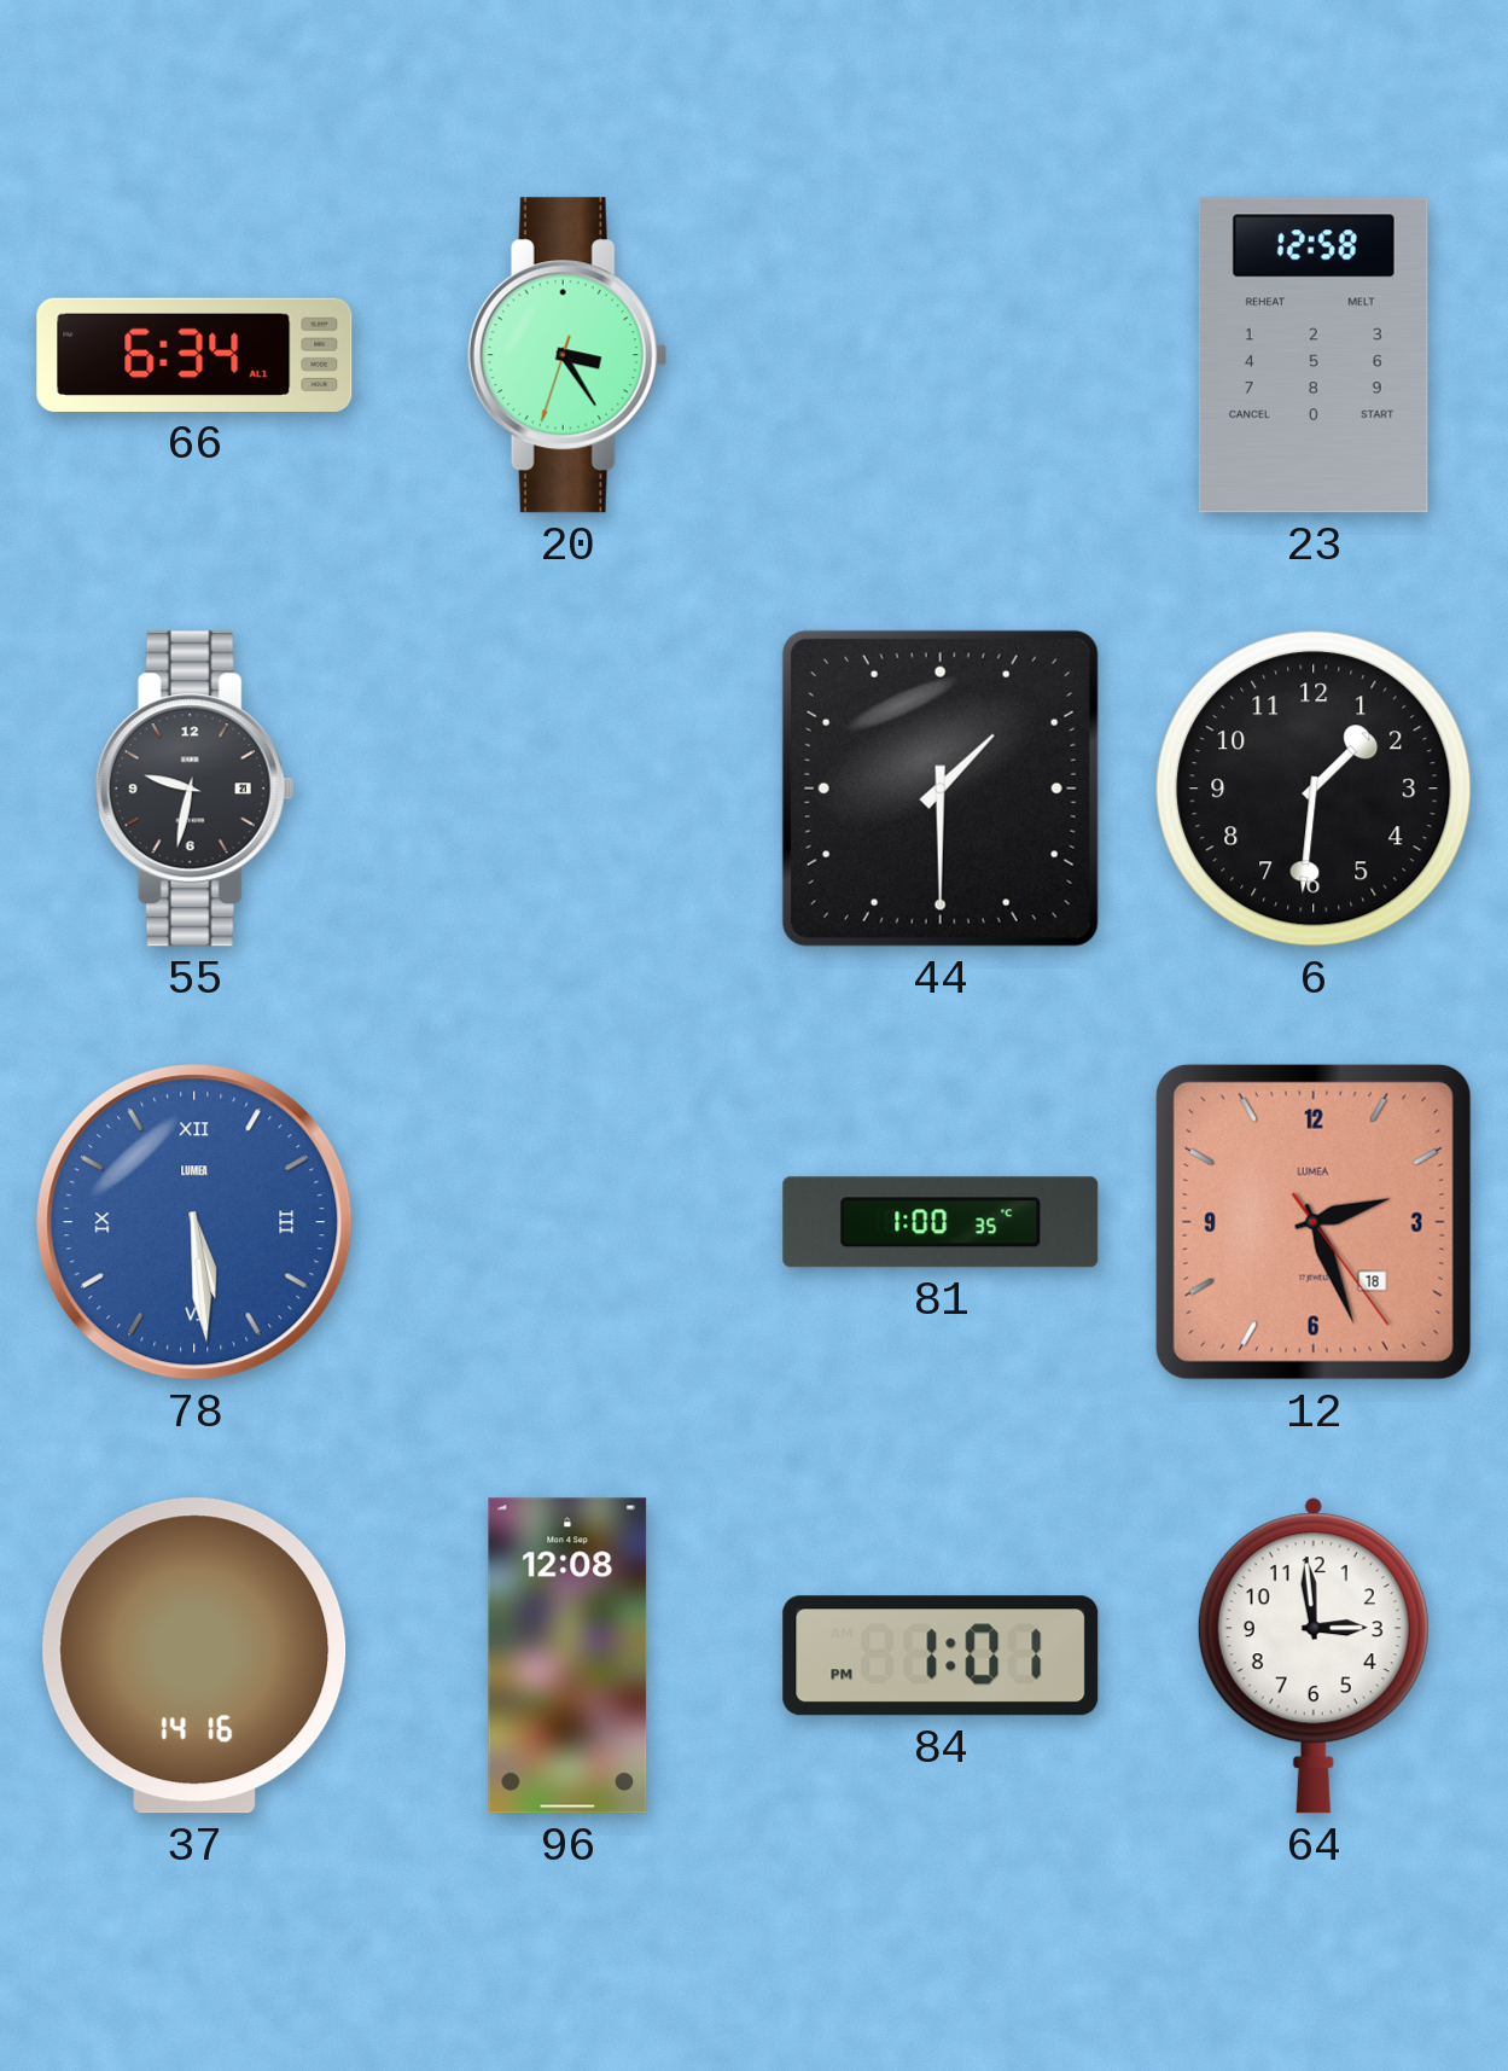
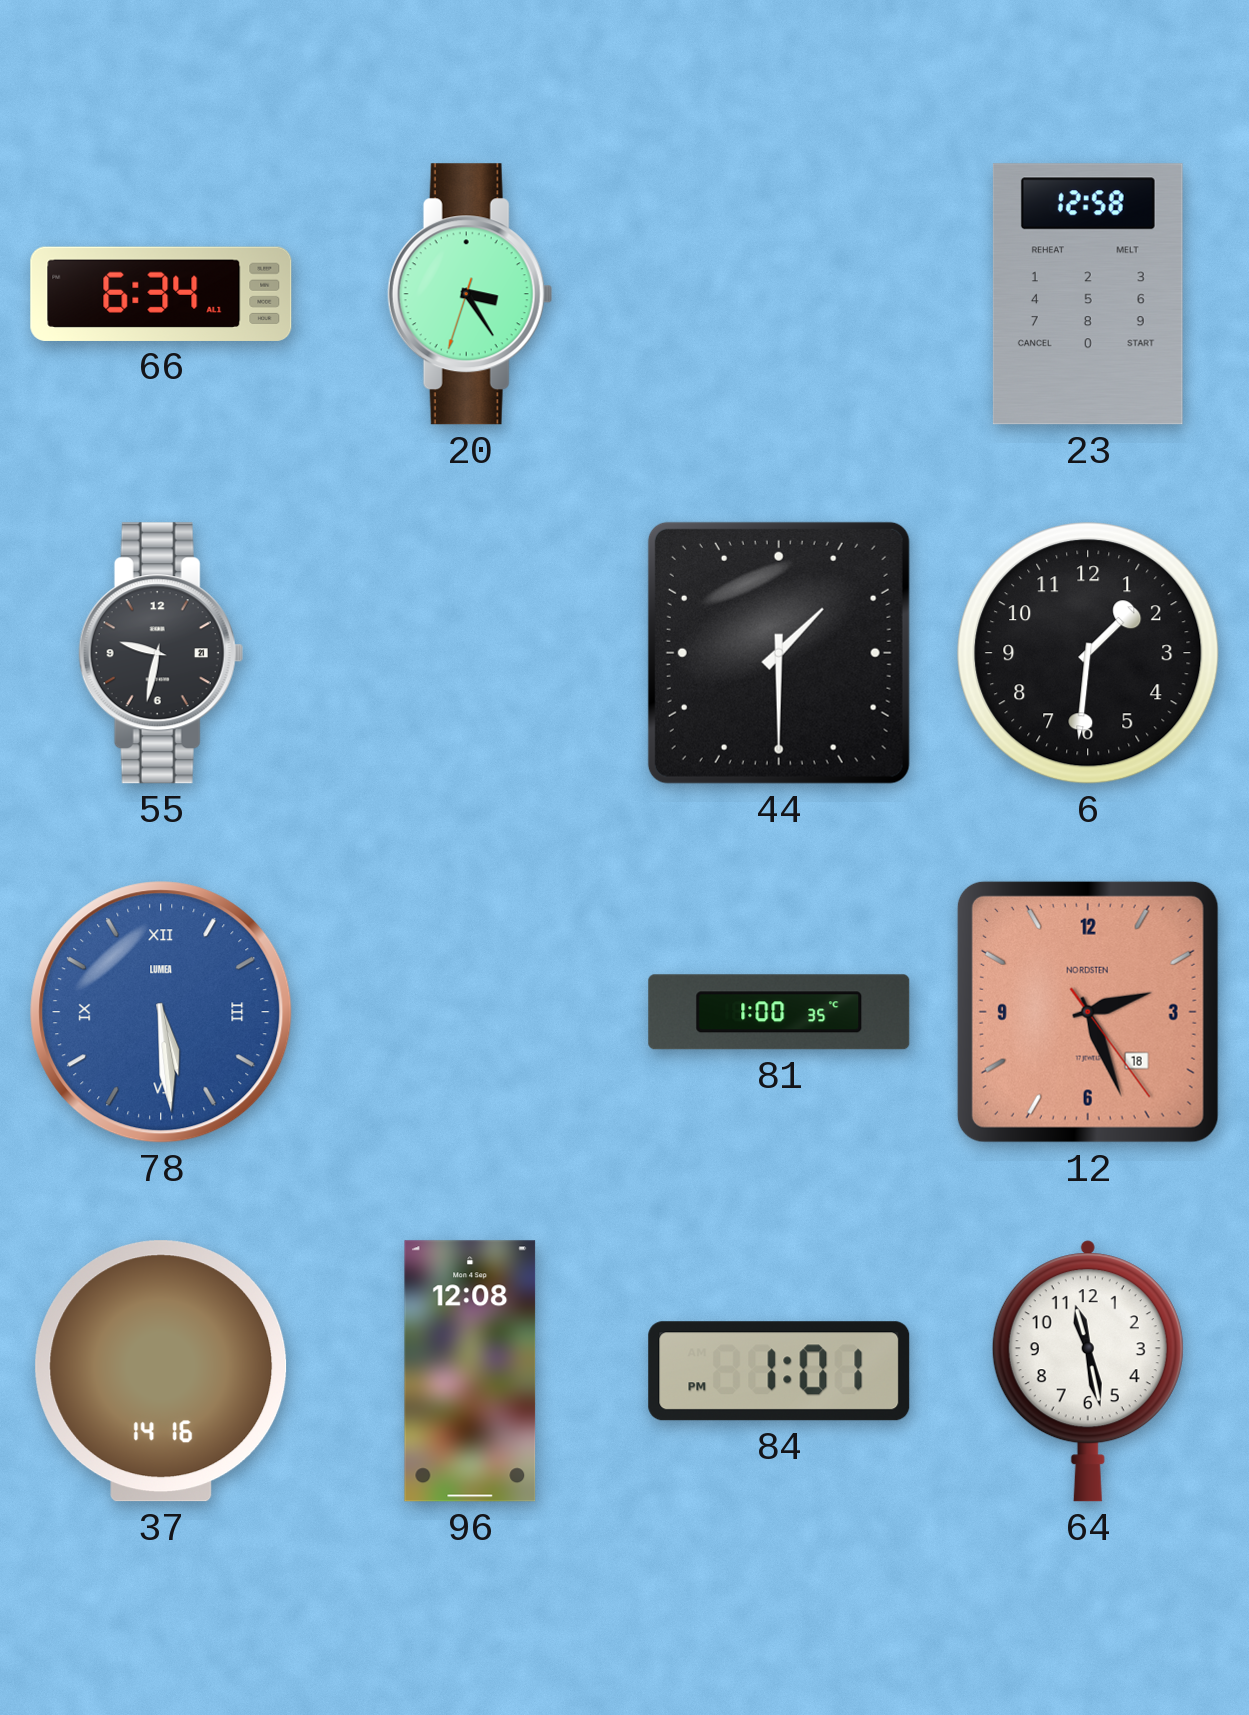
12 brand: LUMEA -> NORDSTEN (1088, 1012)
64: 2:59 -> 11:28 (1088, 1371)
